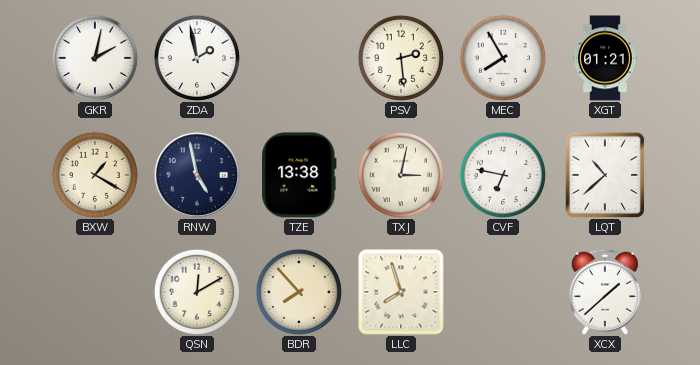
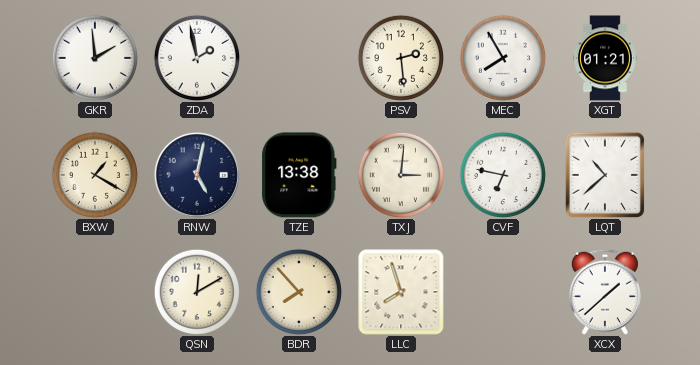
GKR: 2:02 -> 1:59 (95, 58)
RNW: 4:58 -> 5:02 (197, 175)
TXJ: 3:02 -> 3:01 (401, 175)
